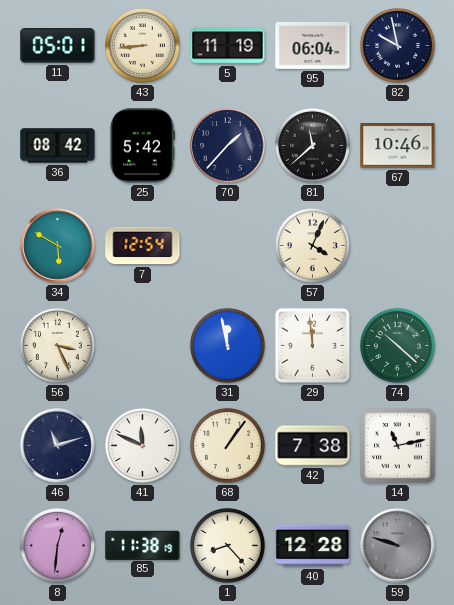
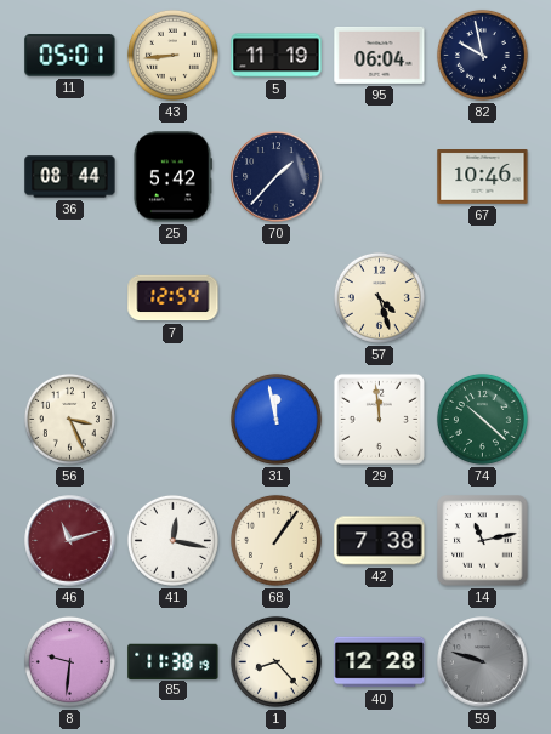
36: 08:42 -> 08:44 (70, 177)
81: 11:38 -> none (312, 145)
34: 5:50 -> none (58, 246)
57: 4:04 -> 4:27 (379, 297)
46 dial: navy -> burgundy (70, 541)
41: 11:49 -> 12:17 (172, 540)
8: 12:31 -> 9:31 (69, 661)
